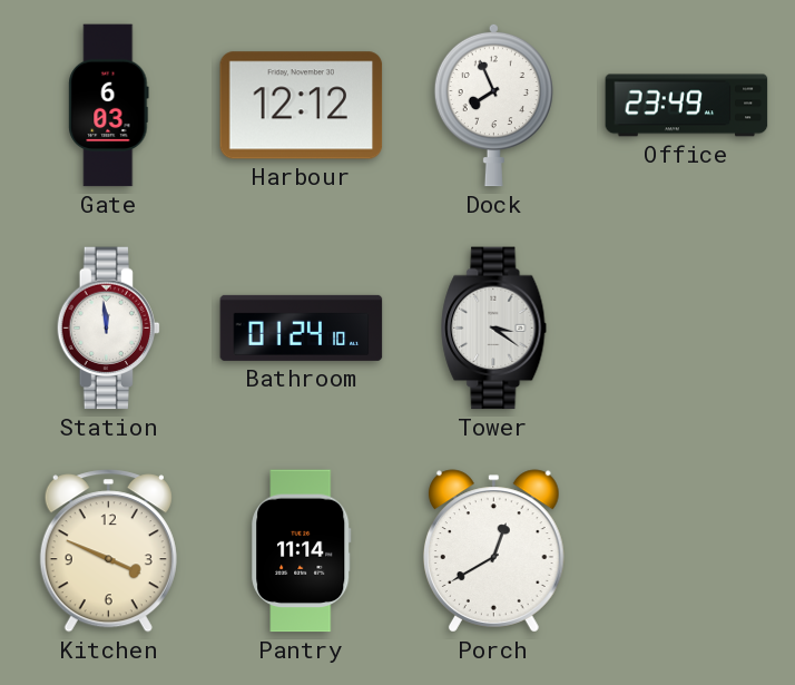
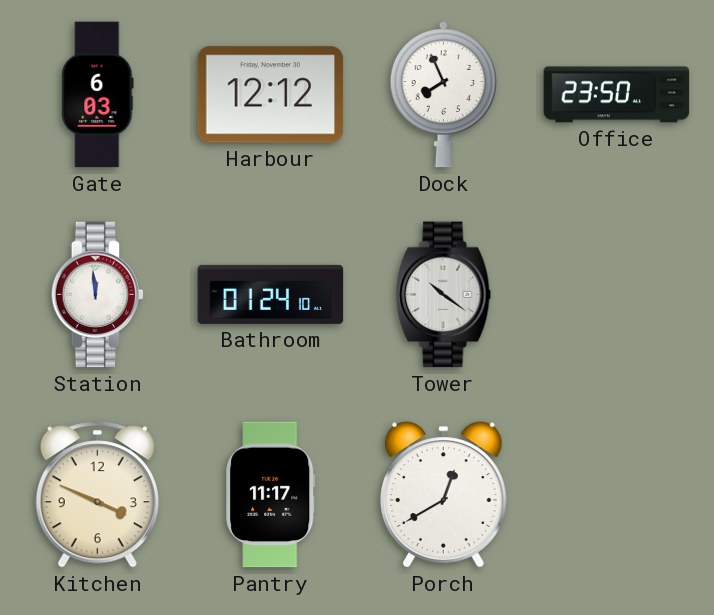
Office: 23:49 -> 23:50 (617, 95)
Tower: 3:21 -> 10:21 (444, 295)
Pantry: 11:14 -> 11:17 (271, 495)
